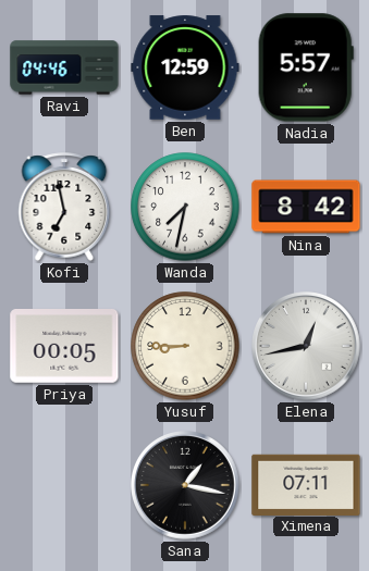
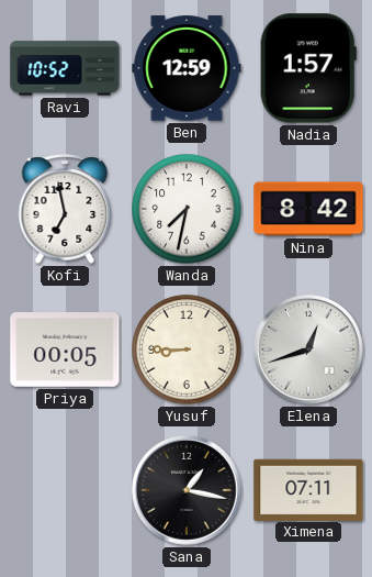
Ravi: 04:46 -> 10:52 (65, 68)
Nadia: 5:57 -> 1:57 (308, 68)
Elena: 12:43 -> 12:42 (309, 351)
